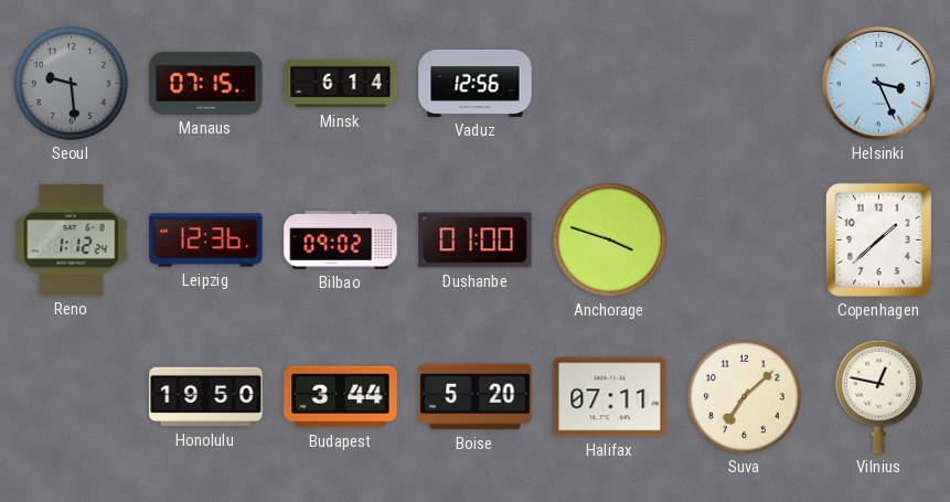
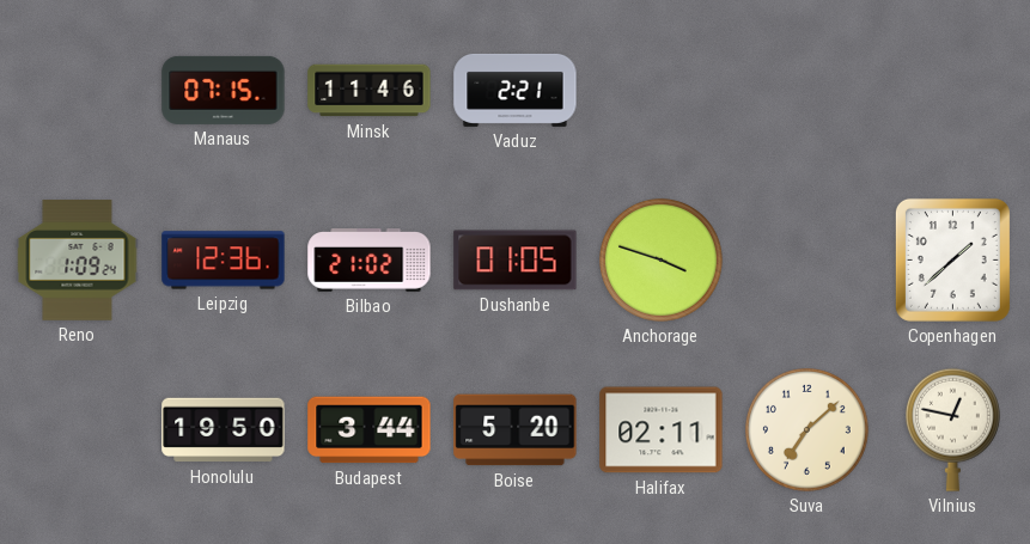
Seoul: 9:29 -> none (71, 83)
Minsk: 6:14 -> 11:46 (370, 91)
Vaduz: 12:56 -> 2:21 (516, 90)
Helsinki: 3:26 -> none (878, 83)
Reno: 1:12 -> 1:09 (78, 261)
Bilbao: 09:02 -> 21:02 (370, 261)
Dushanbe: 01:00 -> 01:05 (516, 261)
Halifax: 07:11 -> 02:11 (662, 430)
